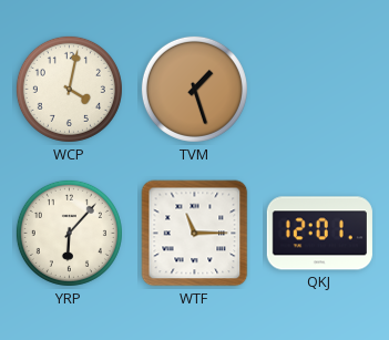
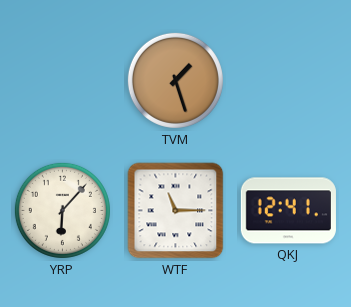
WCP: 4:02 -> none (69, 89)
QKJ: 12:01 -> 12:41 (288, 211)
